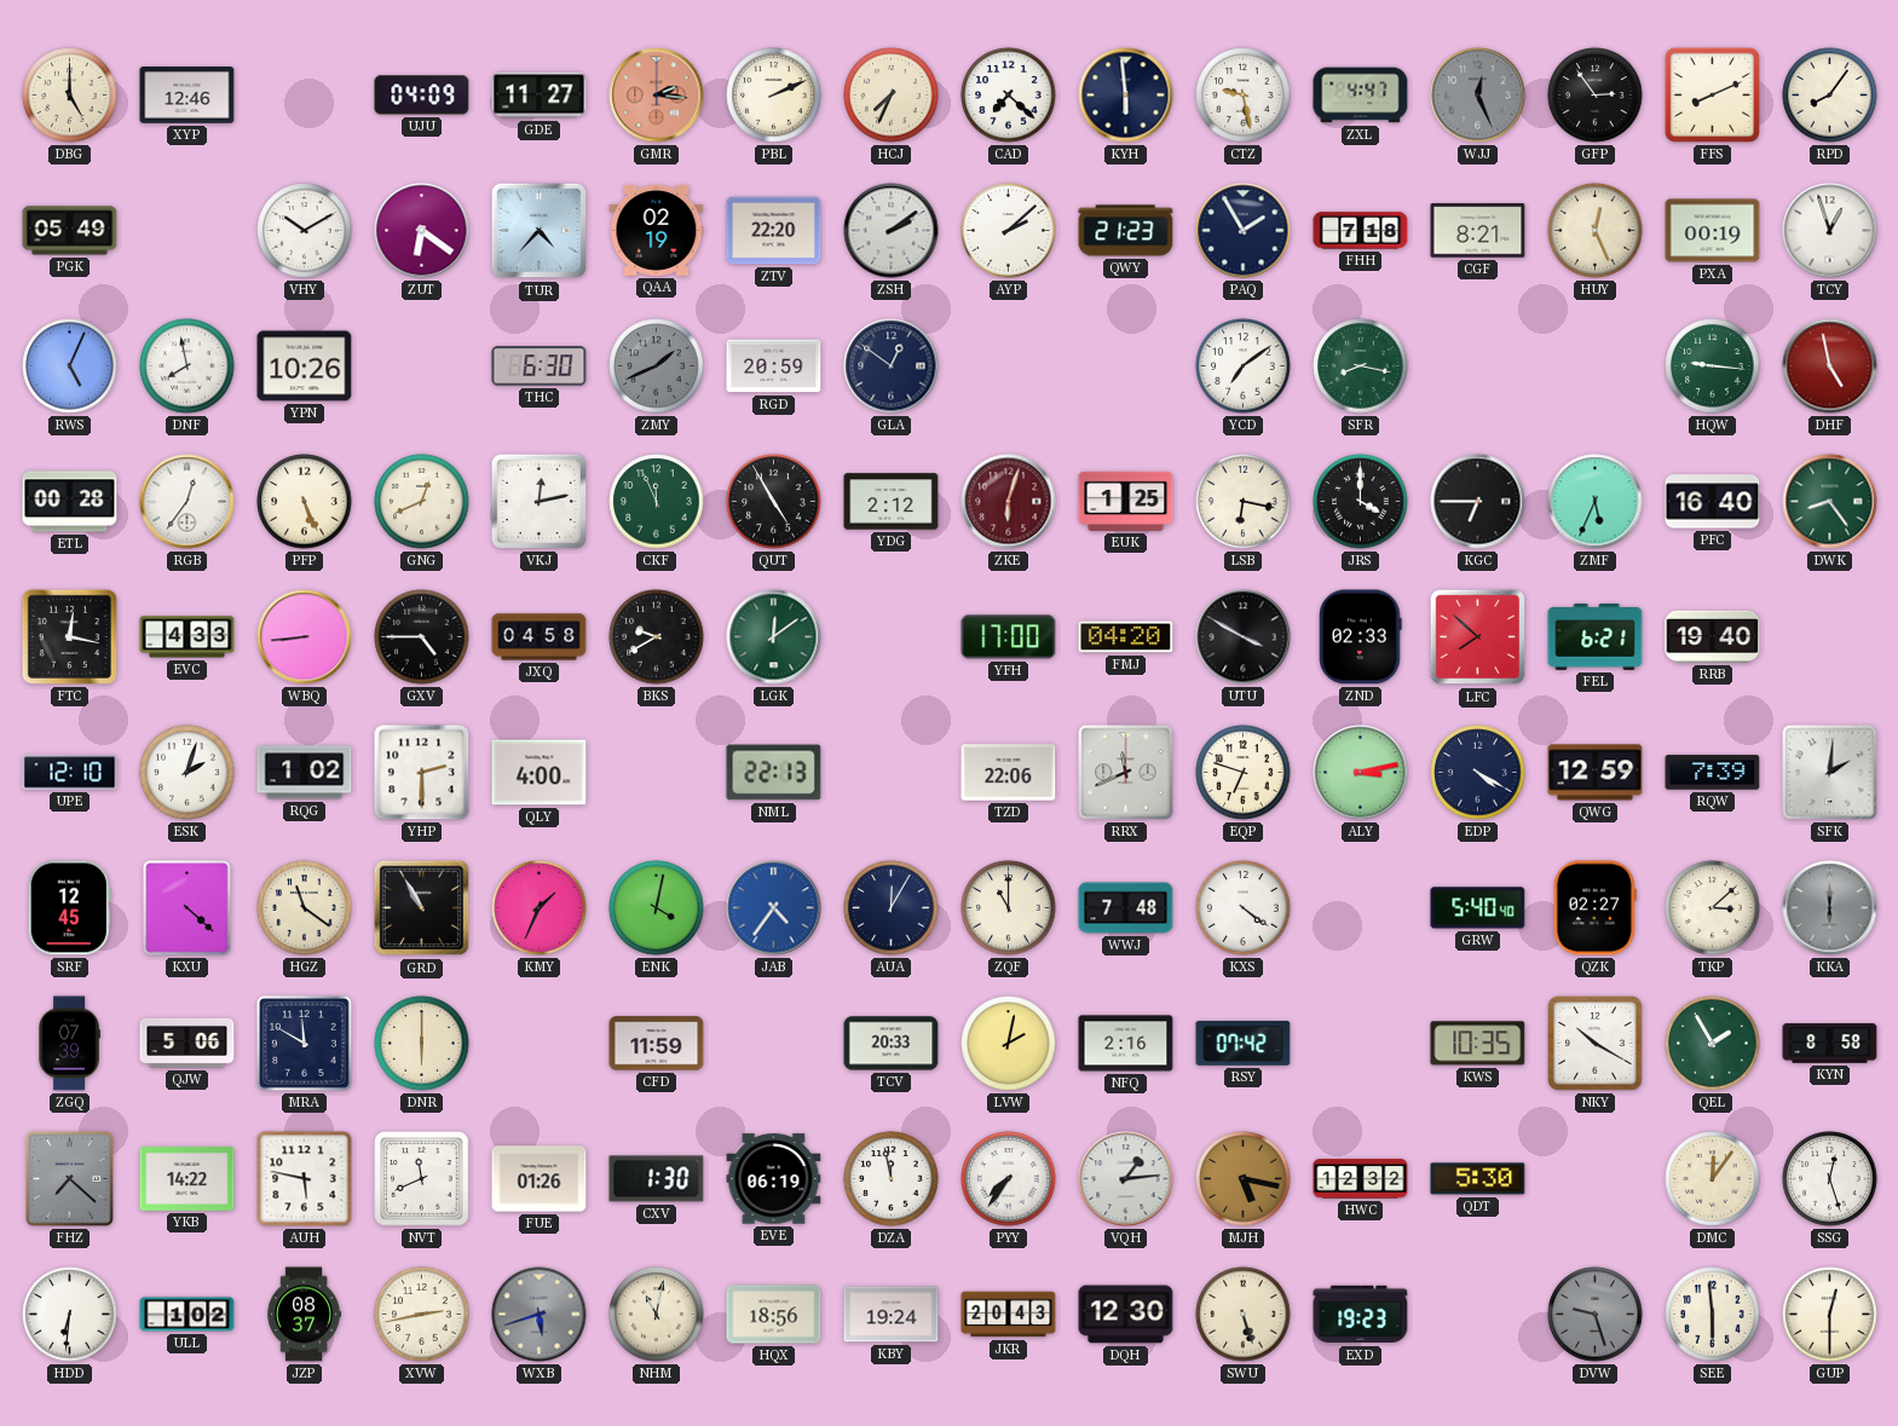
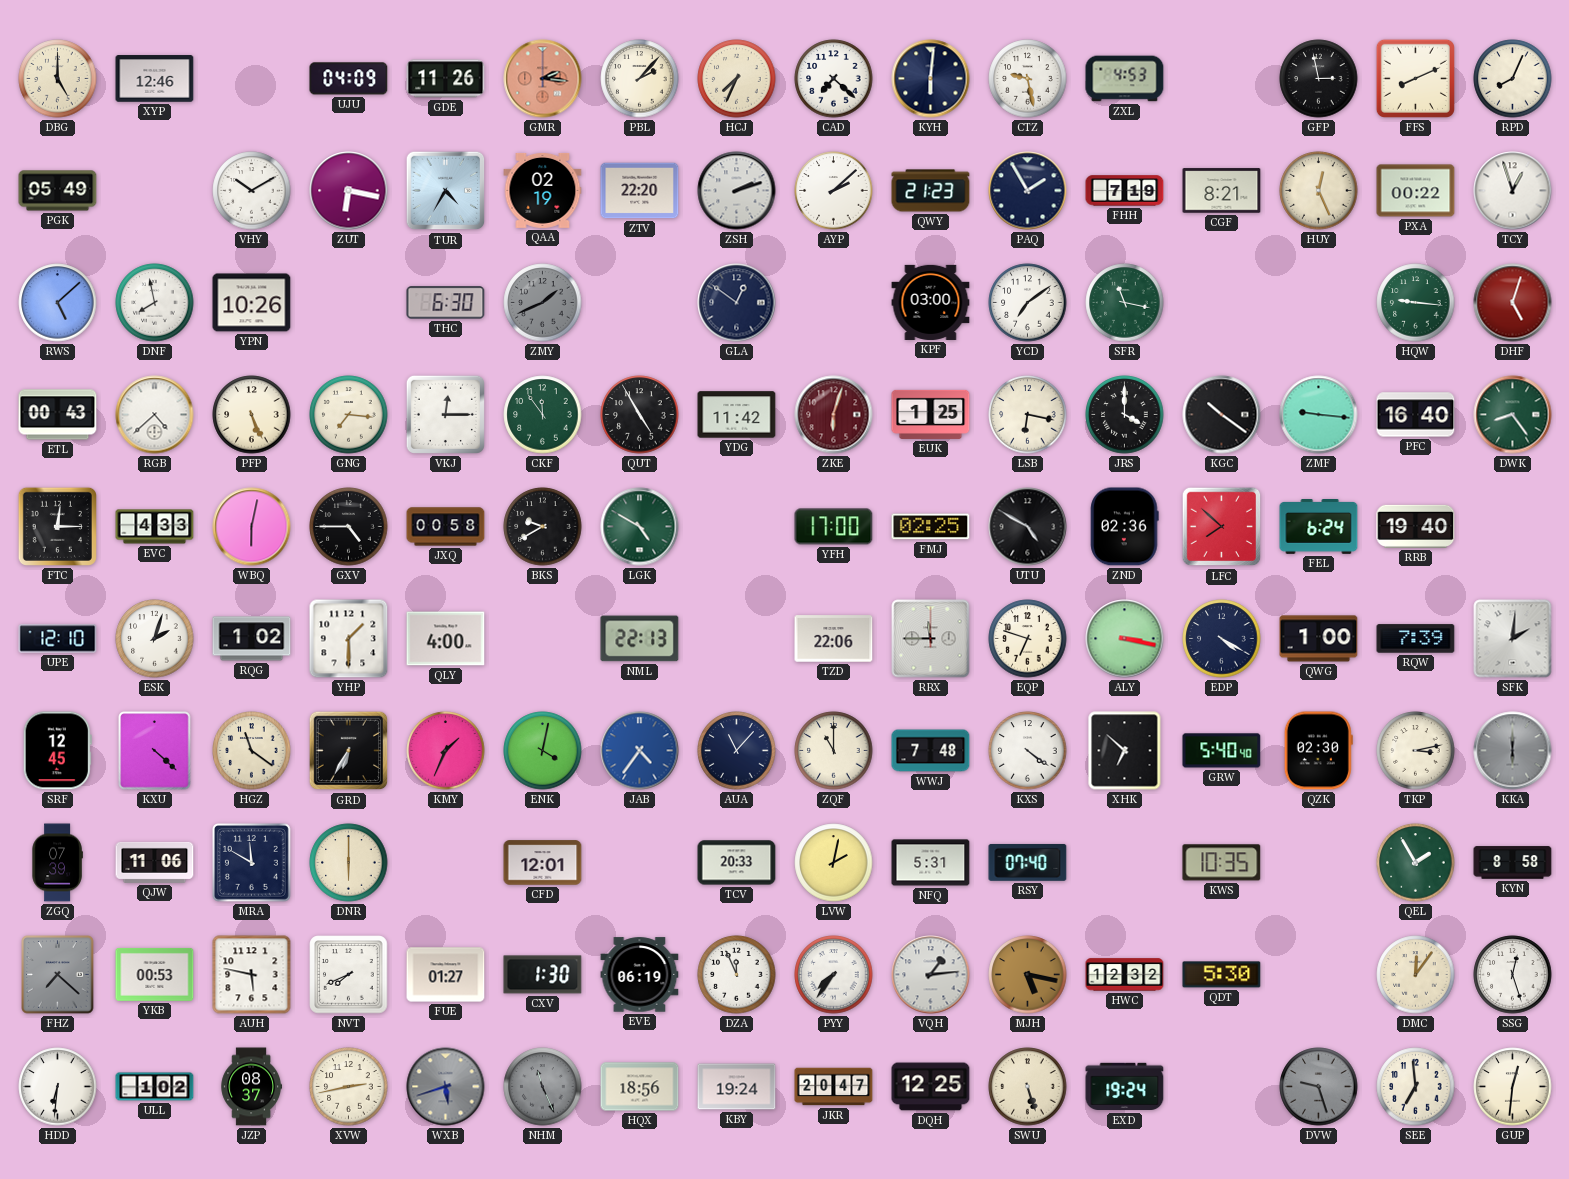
GDE: 11:27 -> 11:26 (446, 79)
PBL: 2:11 -> 2:07 (640, 79)
KYH: 5:59 -> 6:01 (931, 79)
ZXL: 4:47 -> 4:53 (1125, 79)
WJJ: 12:26 -> none (1478, 96)
GFP: 2:54 -> 2:58 (1319, 79)
RPD: 8:06 -> 8:04 (1513, 79)
ZUT: 6:21 -> 6:17 (349, 191)
TUR: 4:37 -> 4:35 (446, 191)
ZSH: 2:09 -> 2:12 (737, 191)
FHH: 7:18 -> 7:19 (1125, 191)
PXA: 00:19 -> 00:22 (1416, 191)
RWS: 5:04 -> 5:08 (58, 303)
RGD: 20:59 -> none (774, 366)
KPF: none -> 03:00 (931, 302)
SFR: 8:17 -> 11:17 (1125, 303)
DHF: 4:58 -> 5:03 (1513, 303)
ETL: 00:28 -> 00:43 (58, 415)
RGB: 12:36 -> 4:38 (155, 415)
GNG: 12:41 -> 7:16 (349, 415)
VKJ: 12:13 -> 12:15 (445, 414)
CKF: 11:56 -> 11:54 (543, 415)
YDG: 2:12 -> 11:42 (737, 415)
KGC: 6:45 -> 10:21 (1222, 415)
ZMF: 5:34 -> 9:16 (1319, 415)
FTC: 12:17 -> 12:15 (57, 526)
WBQ: 8:44 -> 6:02 (252, 527)
JXQ: 04:58 -> 00:58 (446, 527)
LGK: 12:09 -> 4:50 (640, 527)
FMJ: 04:20 -> 02:25 (931, 527)
UTU: 3:50 -> 4:50 (1028, 527)
ZND: 02:33 -> 02:36 (1125, 527)
FEL: 6:21 -> 6:24 (1319, 527)
YHP: 2:30 -> 1:30 (349, 639)
RRX: 11:41 -> 11:45 (931, 639)
ALY: 3:13 -> 3:17 (1125, 639)
QWG: 12:59 -> 1:00 (1319, 639)
GRD: 10:55 -> 6:35 (349, 751)
AUA: 12:05 -> 11:07 (737, 751)
XHK: none -> 6:52 (1125, 751)
QZK: 02:27 -> 02:30 (1318, 751)
TKP: 3:08 -> 3:13 (1416, 751)
QJW: 5:06 -> 11:06 (155, 862)
CFD: 11:59 -> 12:01 (543, 863)
NFQ: 2:16 -> 5:31 (931, 863)
RSY: 07:42 -> 07:40 (1028, 862)
NKY: 10:20 -> none (1596, 1044)
YKB: 14:22 -> 00:53 (155, 975)
NVT: 11:41 -> 7:41 (349, 975)
FUE: 01:26 -> 01:27 (446, 975)
DZA: 11:58 -> 11:56 (737, 975)
NHM: 11:02 -> 11:26 (543, 1087)
NHM dial: cream -> grey (543, 1087)
JKR: 20:43 -> 20:47 (834, 1087)
DQH: 12:30 -> 12:25 (931, 1087)
EXD: 19:23 -> 19:24 (1125, 1087)
SEE: 5:59 -> 6:59 (1416, 1087)
GUP: 12:30 -> 12:31 (1513, 1087)
